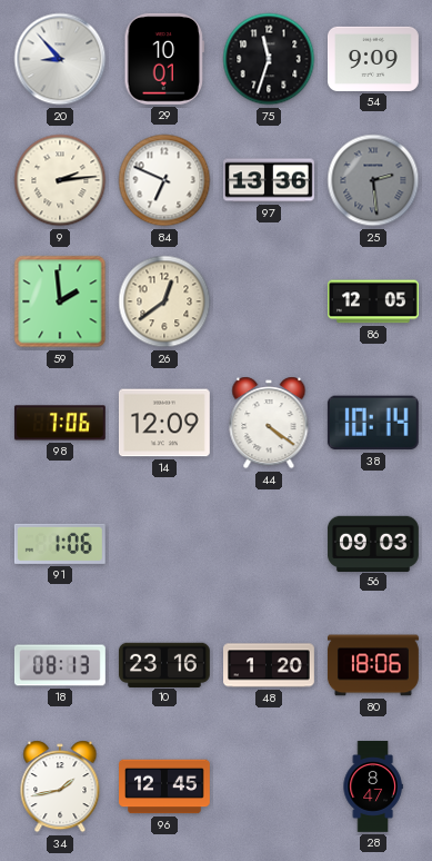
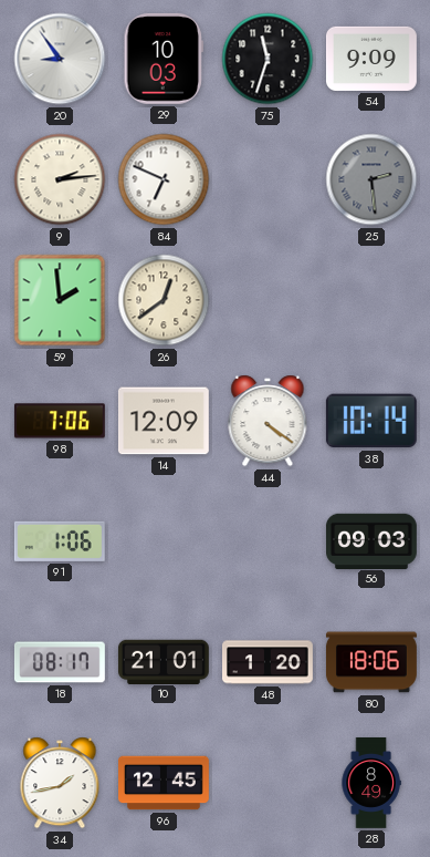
20: 8:53 -> 8:54 (60, 59)
29: 10:01 -> 10:03 (162, 59)
97: 13:36 -> none (270, 180)
86: 12:05 -> none (374, 301)
18: 08:13 -> 08:17 (60, 662)
10: 23:16 -> 21:01 (164, 661)
28: 8:47 -> 8:49 (371, 784)
